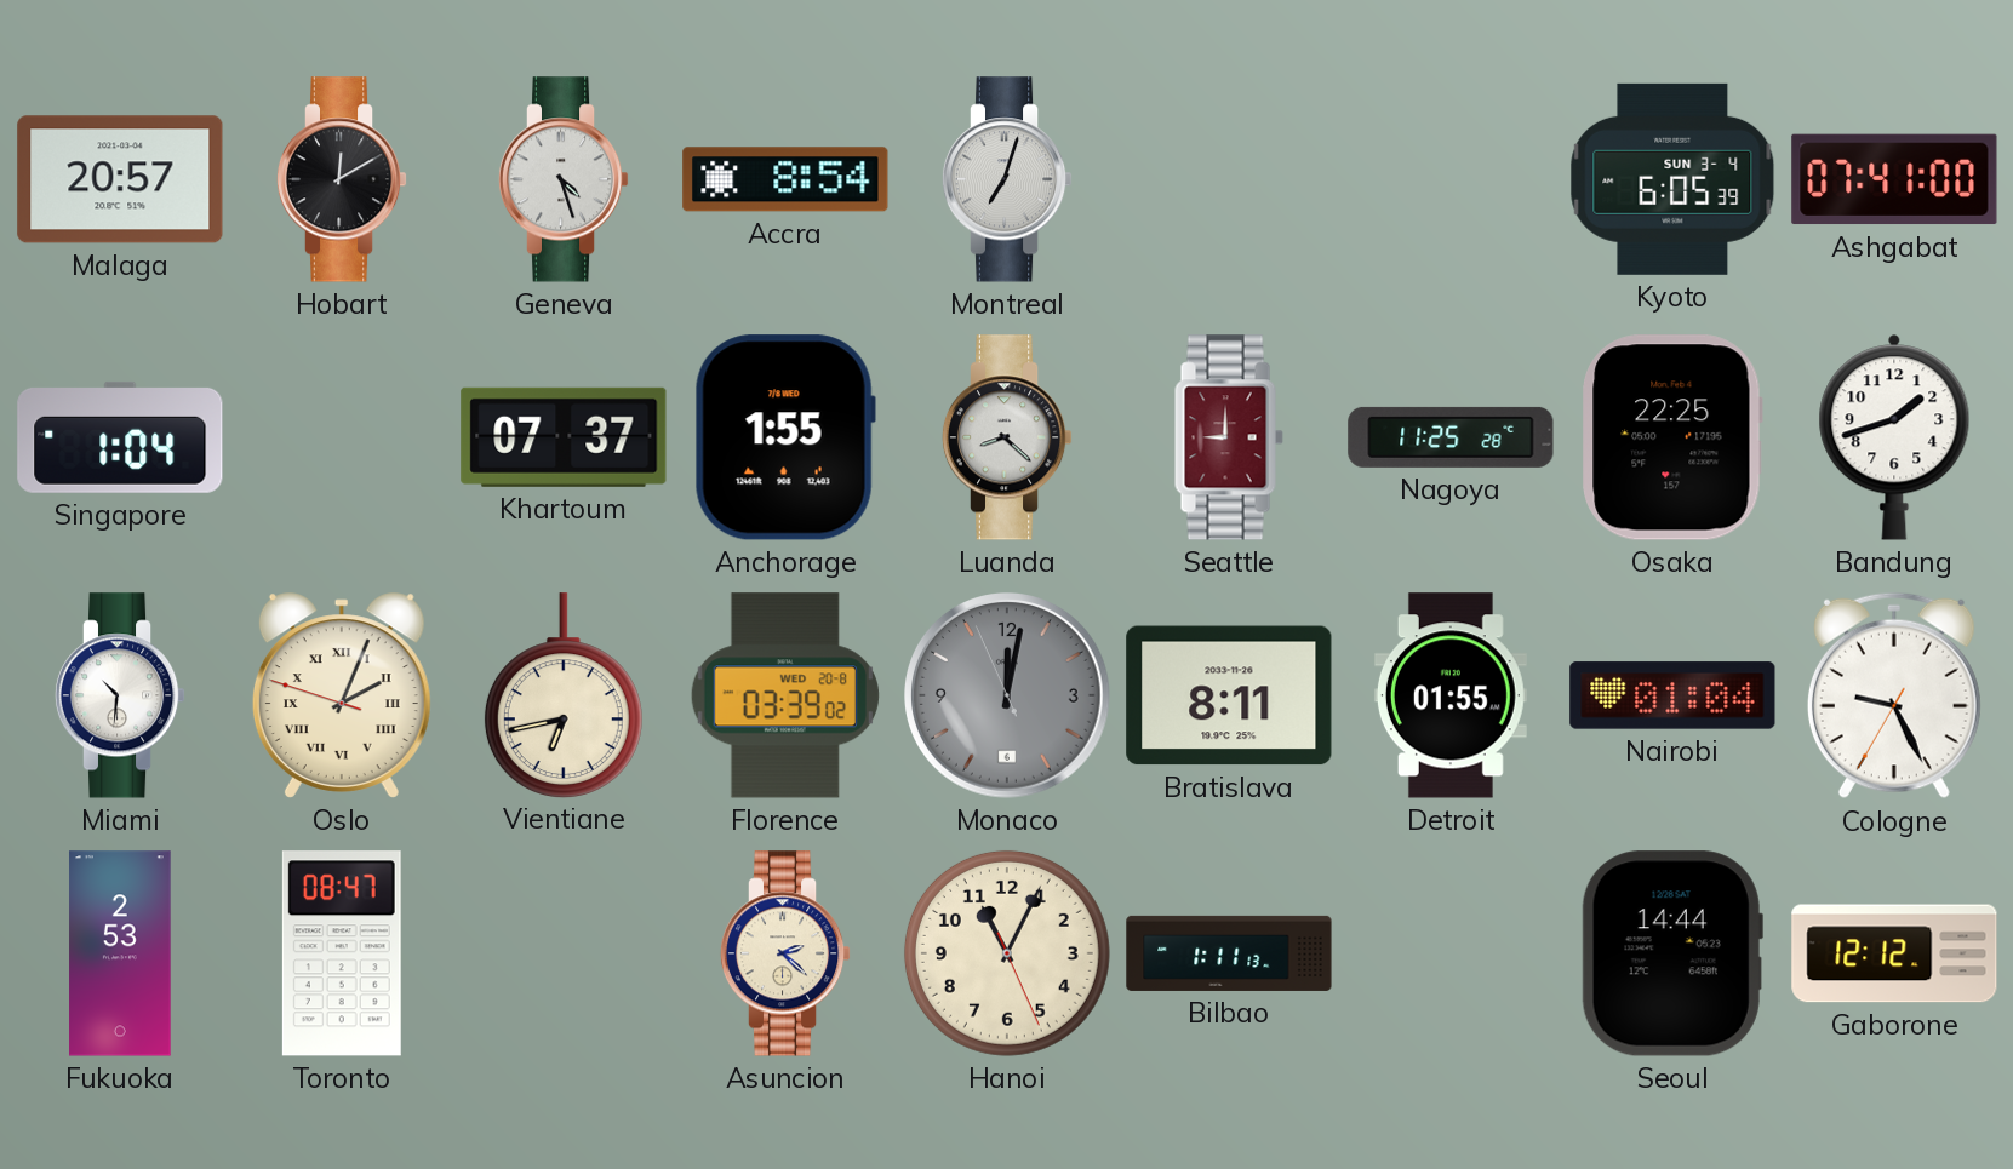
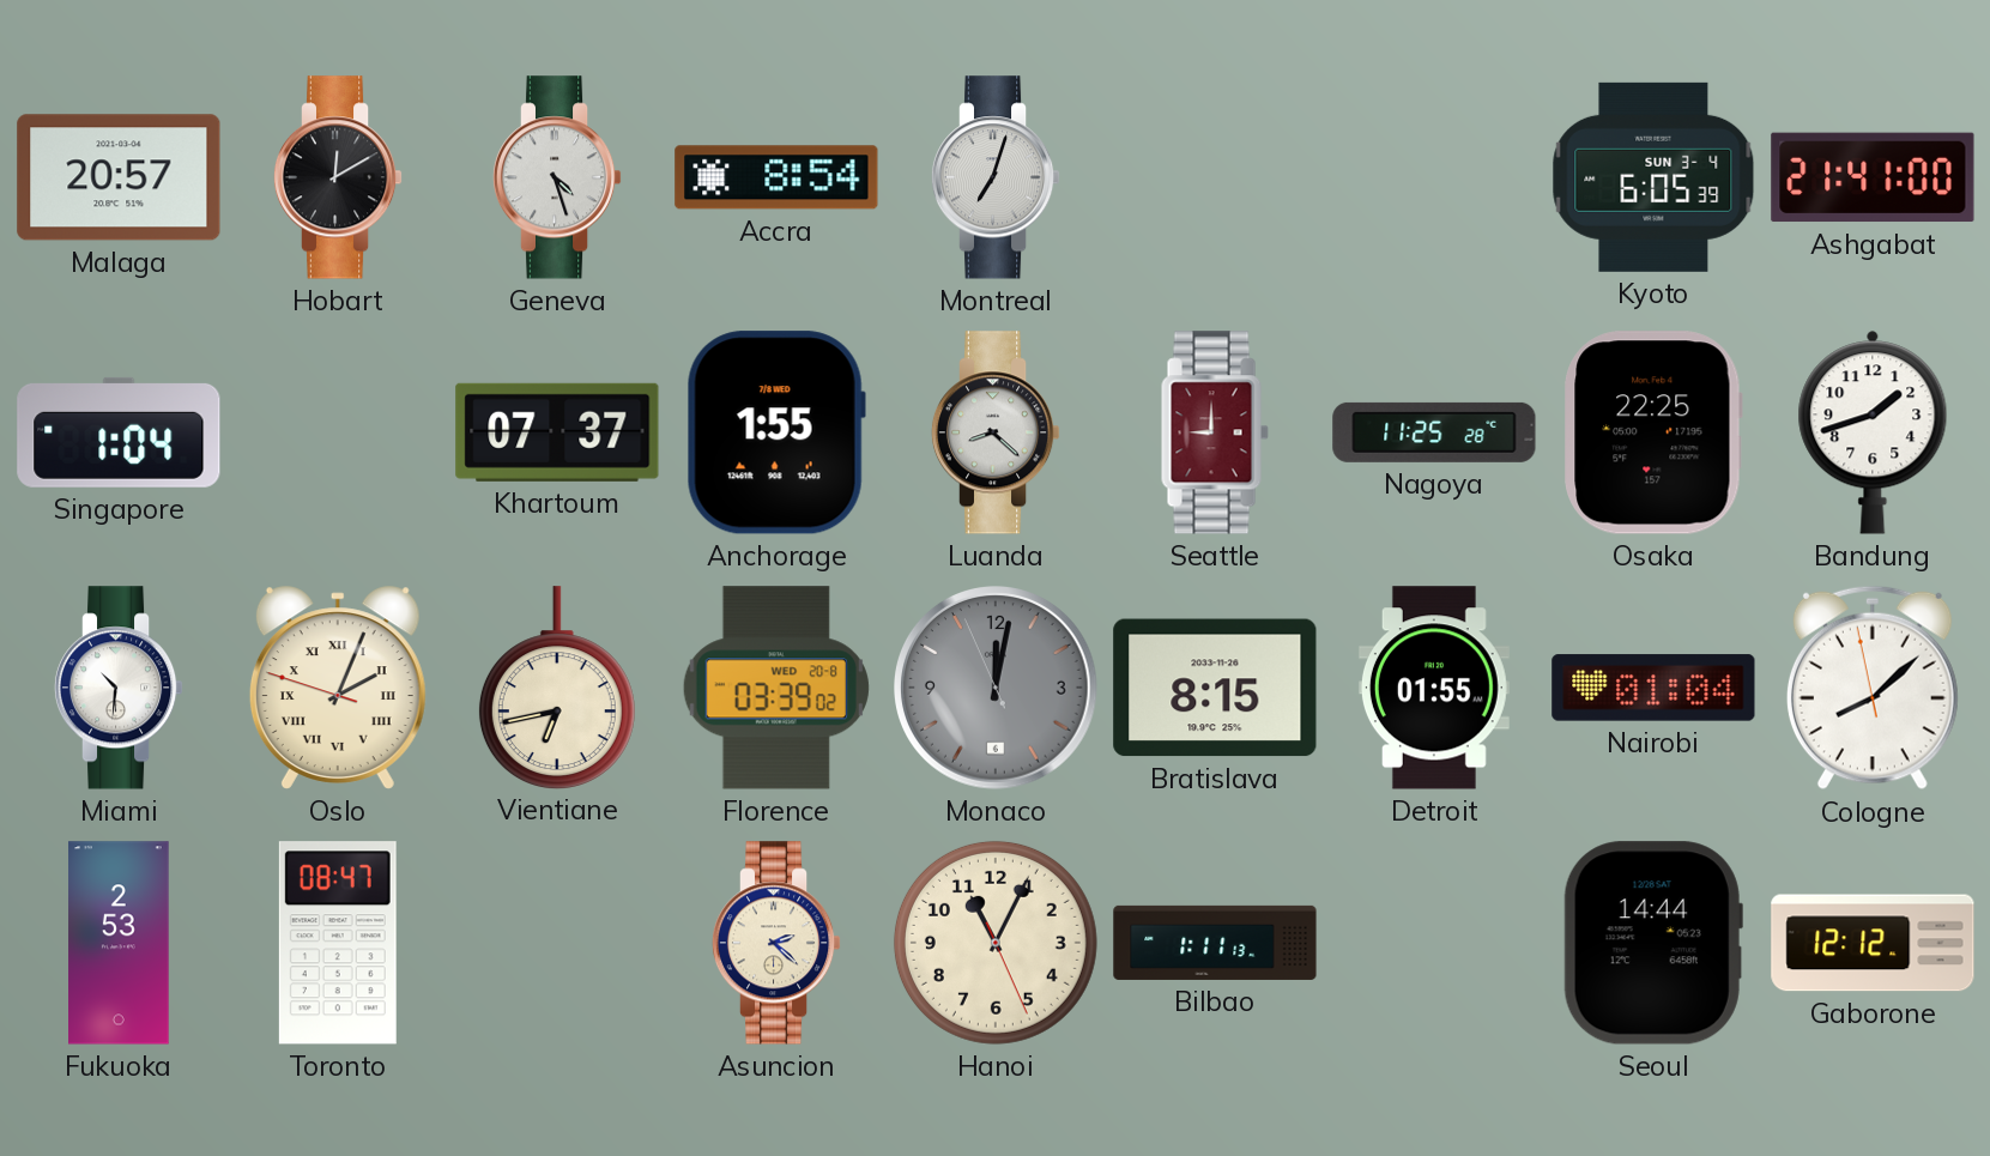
Ashgabat: 07:41 -> 21:41 (1873, 177)
Bratislava: 8:11 -> 8:15 (1215, 688)
Cologne: 9:25 -> 8:07 (1873, 688)
